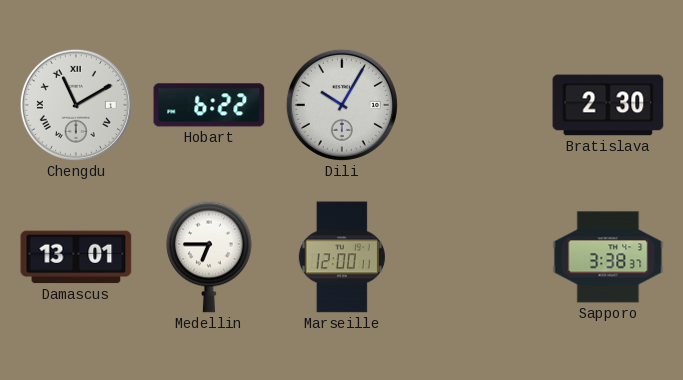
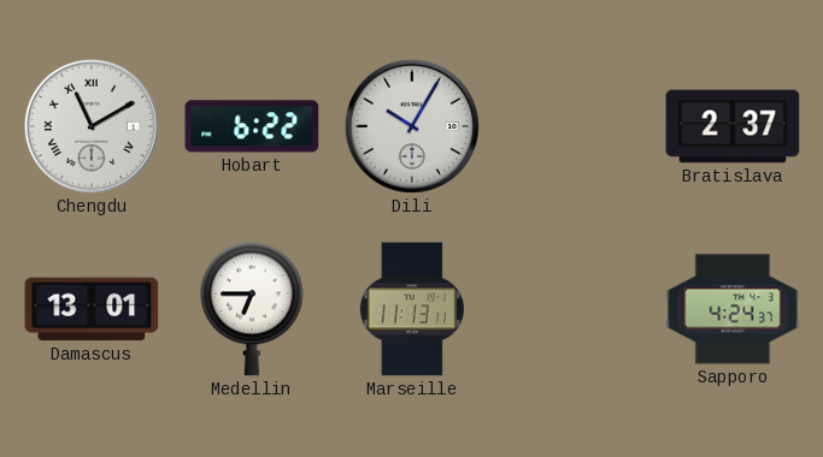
Bratislava: 2:30 -> 2:37 (733, 126)
Marseille: 12:00 -> 11:13 (412, 309)
Sapporo: 3:38 -> 4:24 (733, 309)
